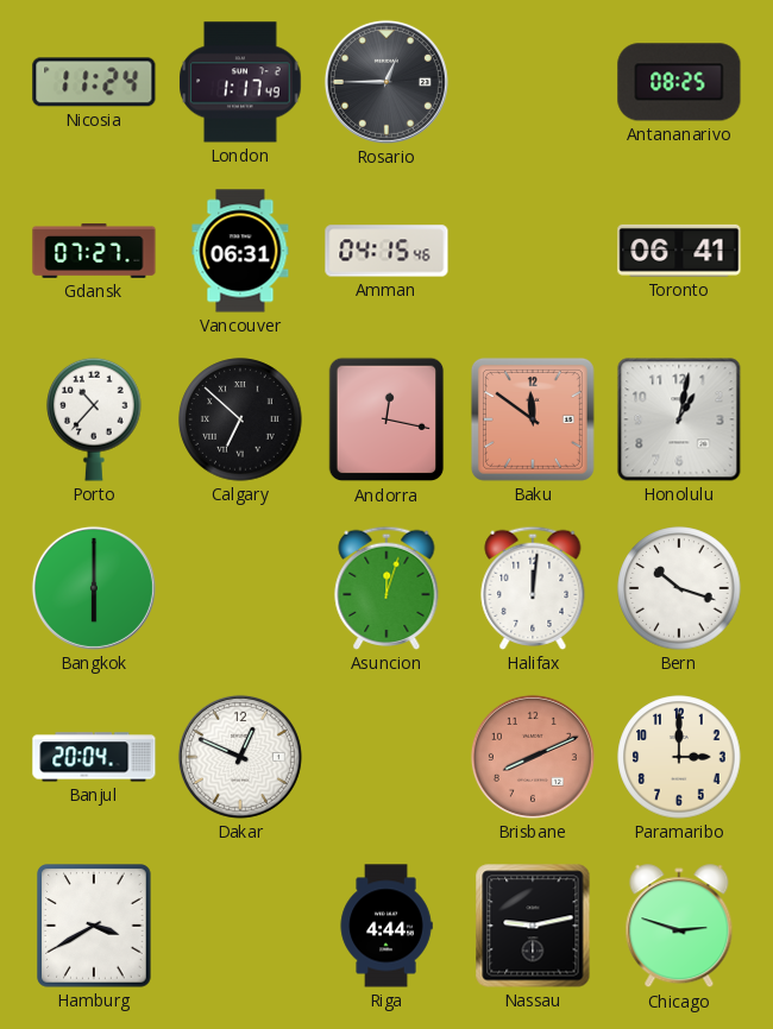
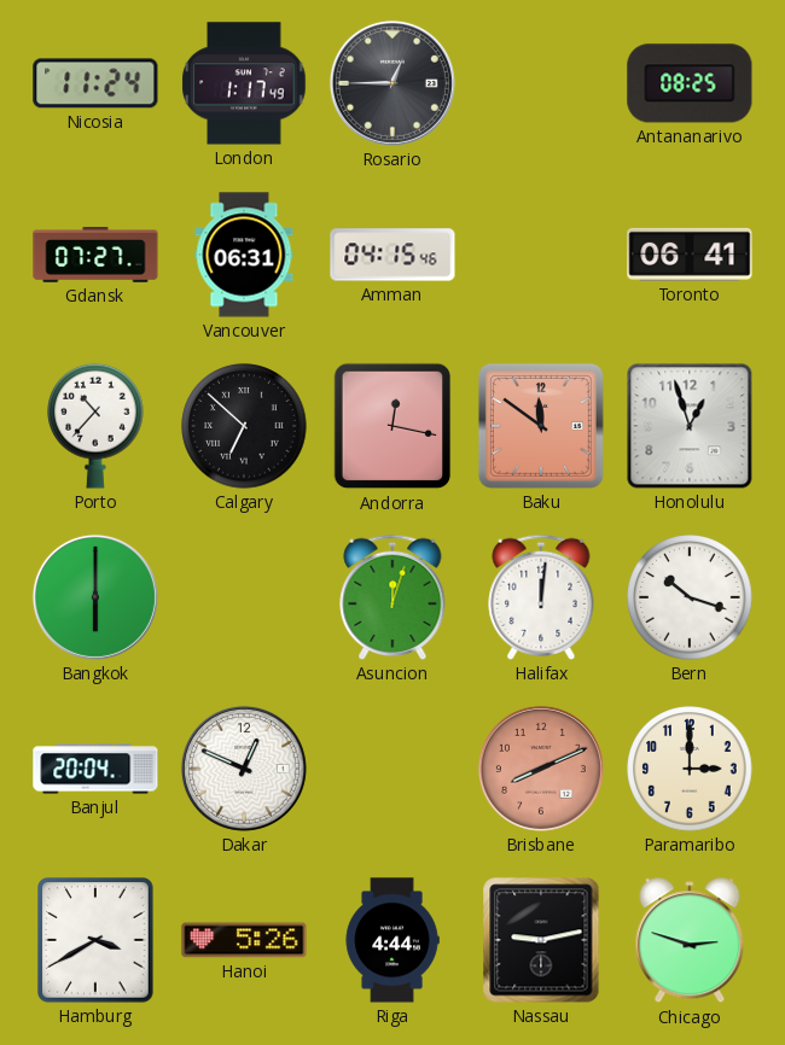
Honolulu: 1:02 -> 12:57 (690, 426)
Hanoi: none -> 5:26 (244, 940)
